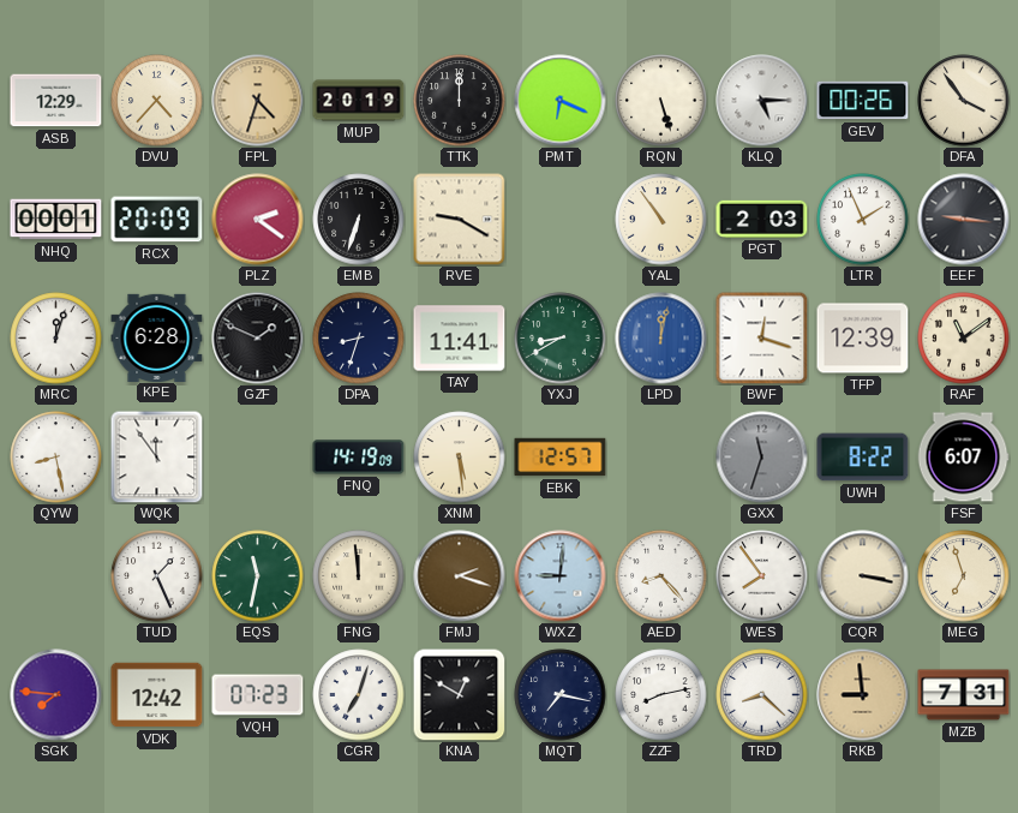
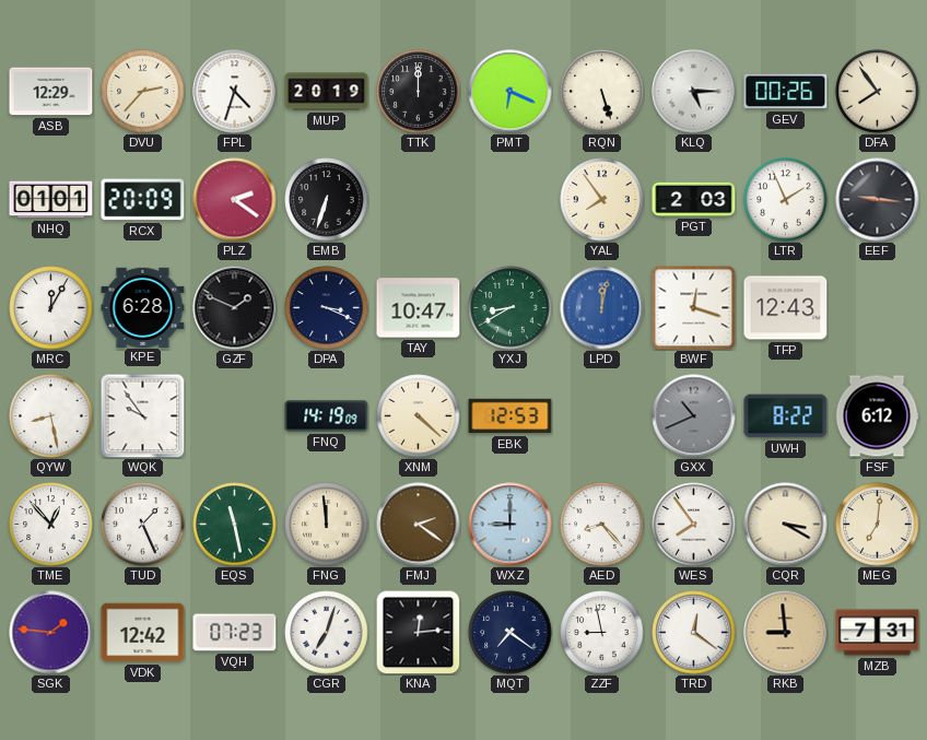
DVU: 4:37 -> 2:37 (143, 92)
FPL dial: champagne -> white (235, 92)
DFA: 3:54 -> 7:54 (878, 92)
NHQ: 00:01 -> 01:01 (51, 200)
RVE: 9:20 -> none (460, 220)
YAL: 10:54 -> 7:54 (602, 200)
MRC: 12:03 -> 12:05 (51, 308)
DPA: 8:33 -> 3:19 (327, 308)
TAY: 11:41 -> 10:47 (419, 308)
TFP: 12:39 -> 12:43 (786, 308)
RAF: 11:09 -> none (964, 339)
WQK: 11:54 -> 9:54 (142, 415)
XNM: 5:29 -> 4:22 (419, 416)
EBK: 12:57 -> 12:53 (511, 416)
GXX: 11:33 -> 10:41 (694, 416)
FSF: 6:07 -> 6:12 (877, 416)
TME: none -> 12:53 (51, 525)
EQS: 11:32 -> 11:28 (235, 525)
FMJ: 2:18 -> 2:21 (419, 525)
WXZ: 9:01 -> 9:00 (511, 525)
CQR: 3:17 -> 3:20 (786, 525)
MEG: 6:57 -> 7:01 (878, 525)
SGK: 7:46 -> 1:46 (51, 633)
KNA: 12:50 -> 12:14 (418, 632)
MQT: 7:17 -> 7:21 (511, 633)
ZZF: 8:13 -> 8:58 (602, 633)
TRD: 8:22 -> 12:21 (694, 633)
